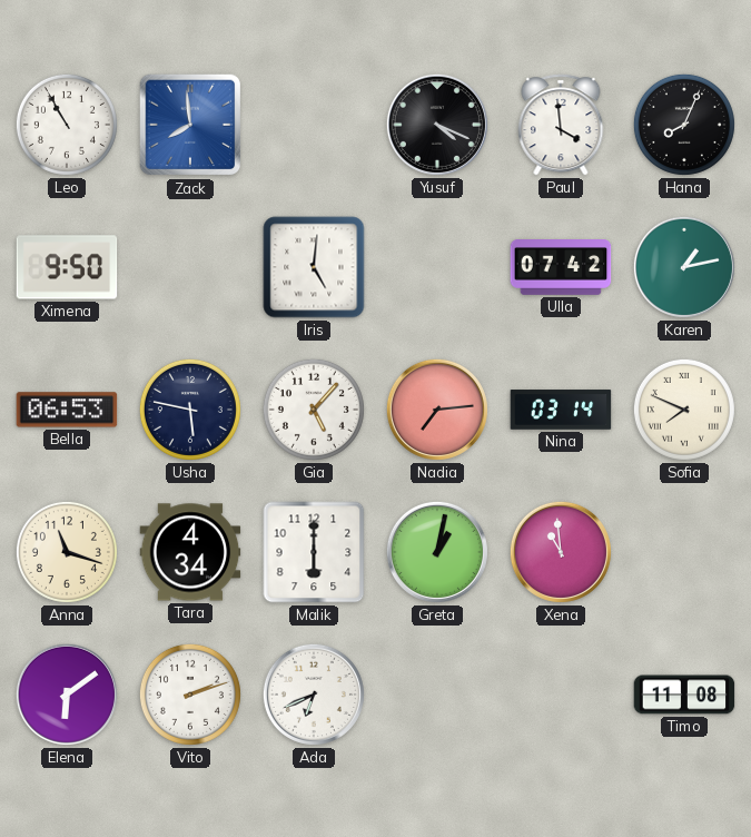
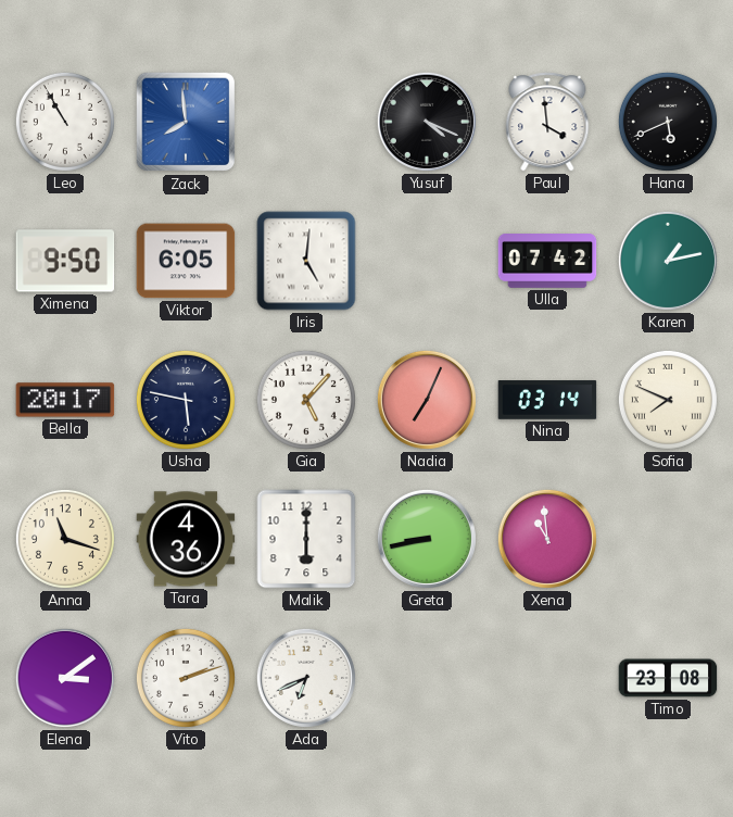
Hana: 8:04 -> 5:41 (668, 122)
Viktor: none -> 6:05 (186, 261)
Bella: 06:53 -> 20:17 (65, 400)
Nadia: 7:14 -> 7:04 (427, 400)
Tara: 4:34 -> 4:36 (186, 539)
Greta: 1:02 -> 8:43 (427, 539)
Elena: 6:09 -> 3:09 (65, 678)
Timo: 11:08 -> 23:08 (668, 678)
